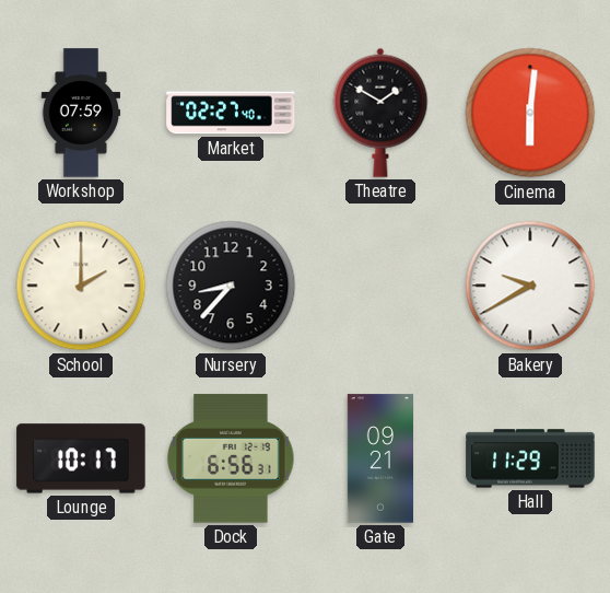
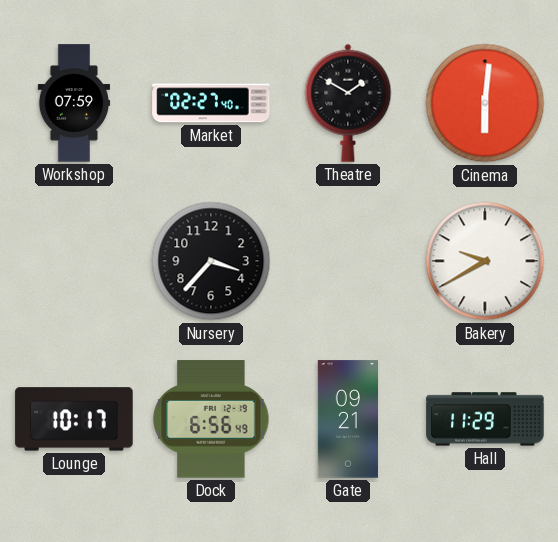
School: 2:00 -> none (81, 286)
Nursery: 8:37 -> 3:37 (211, 261)
Dock: 6:56:31 -> 6:56:49 (211, 419)
